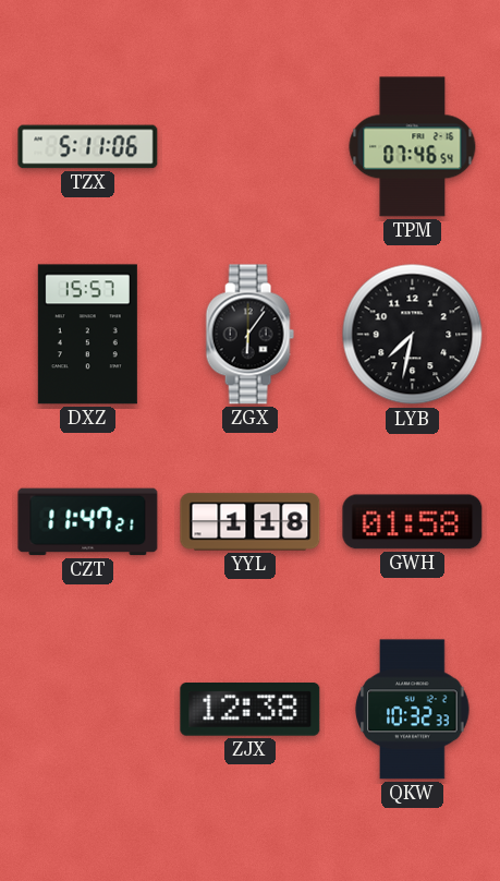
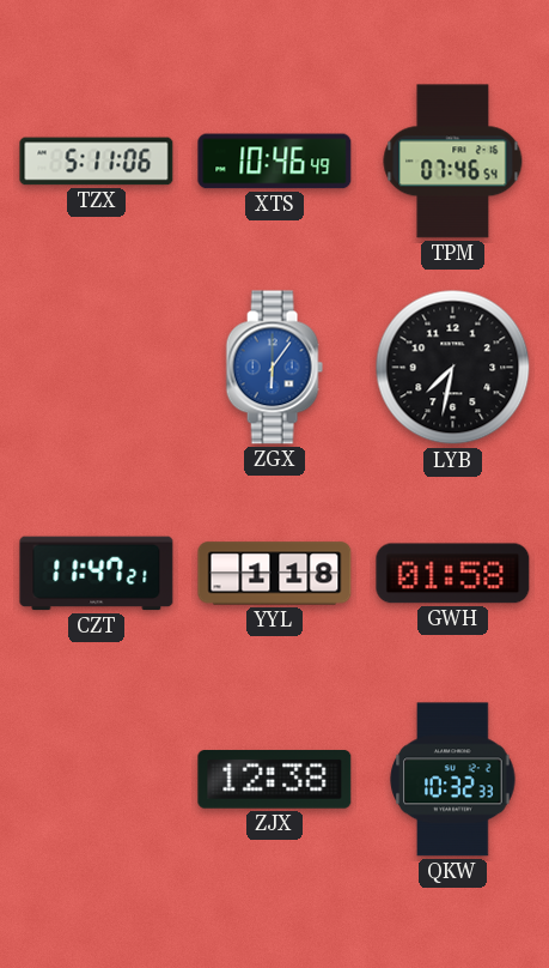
XTS: none -> 10:46 (275, 162)
DXZ: 15:57 -> none (87, 335)
ZGX dial: black -> blue (274, 368)
